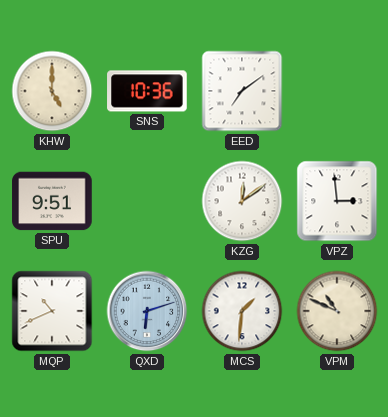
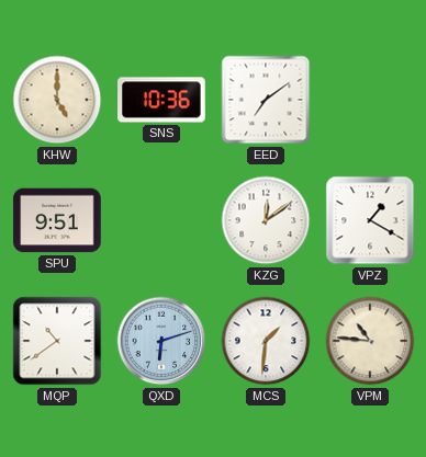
VPZ: 2:59 -> 1:20 (370, 220)
MQP: 10:41 -> 10:39 (57, 341)
VPM: 10:49 -> 10:46 (370, 341)
